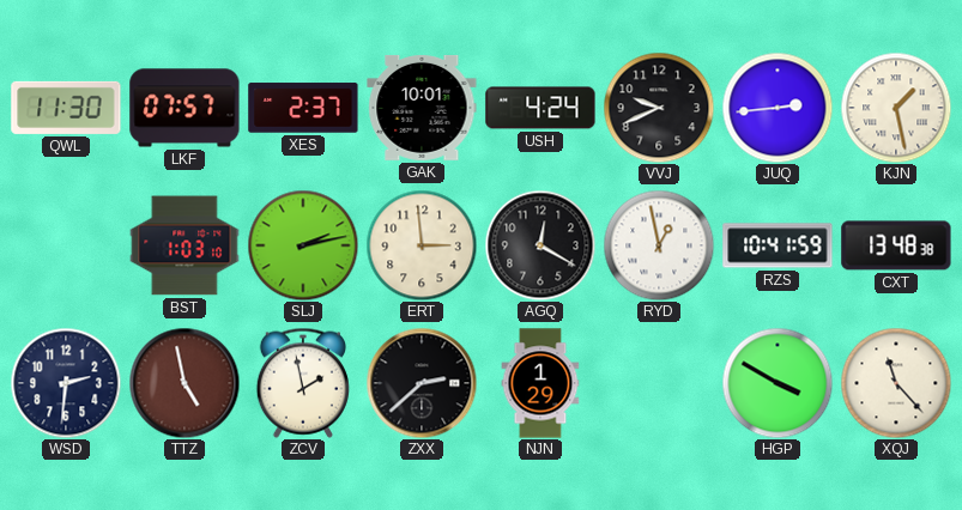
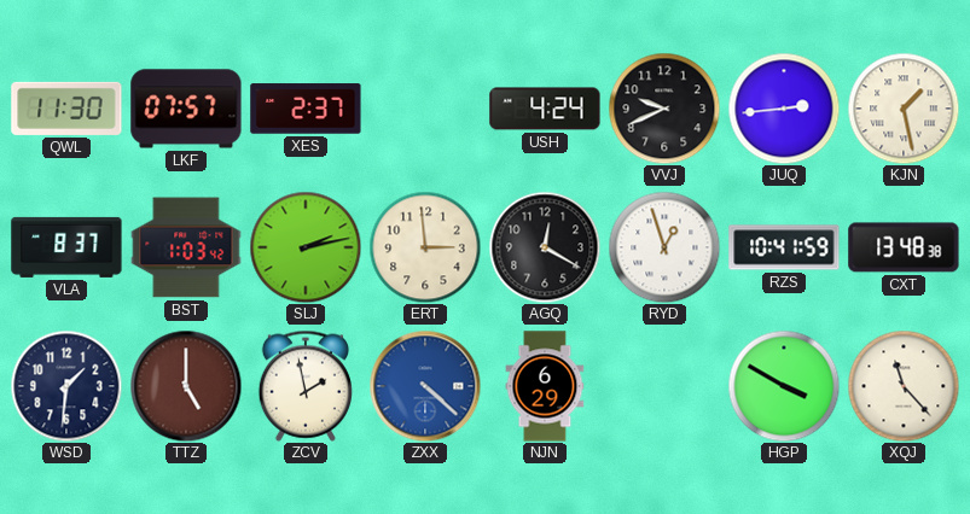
GAK: 10:01 -> none (422, 108)
VLA: none -> 8:37 (66, 247)
BST: 1:03:10 -> 1:03:42 (186, 247)
RYD: 12:58 -> 12:57 (664, 247)
WSD: 2:31 -> 1:31 (66, 386)
TTZ: 4:58 -> 5:00 (186, 386)
ZXX: 2:38 -> 4:22 (425, 386)
ZXX dial: black -> blue (425, 386)
NJN: 1:29 -> 6:29 (545, 386)
